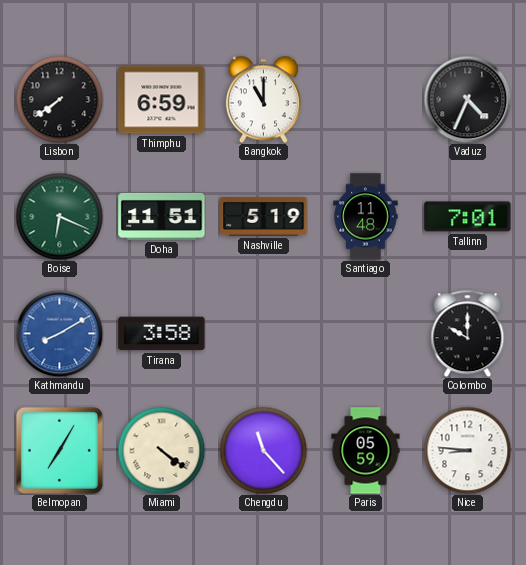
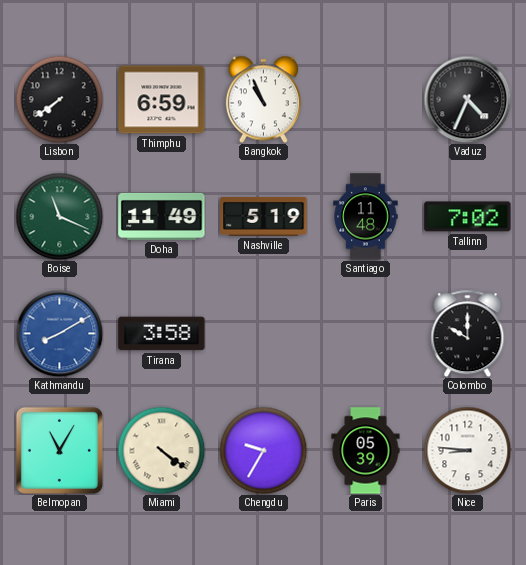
Bangkok: 11:00 -> 10:56 (263, 99)
Boise: 6:19 -> 11:19 (59, 216)
Doha: 11:51 -> 11:49 (162, 216)
Tallinn: 7:01 -> 7:02 (468, 217)
Belmopan: 7:05 -> 11:05 (59, 450)
Chengdu: 11:23 -> 9:35 (263, 450)
Paris: 05:59 -> 05:39 (366, 451)
